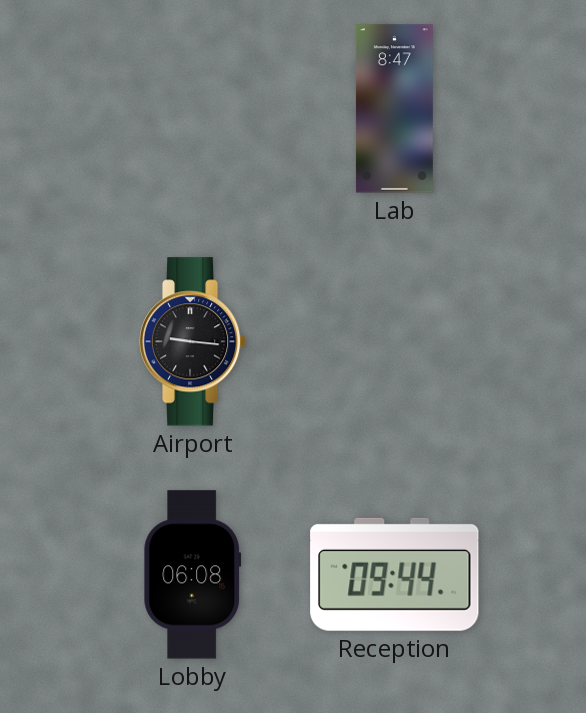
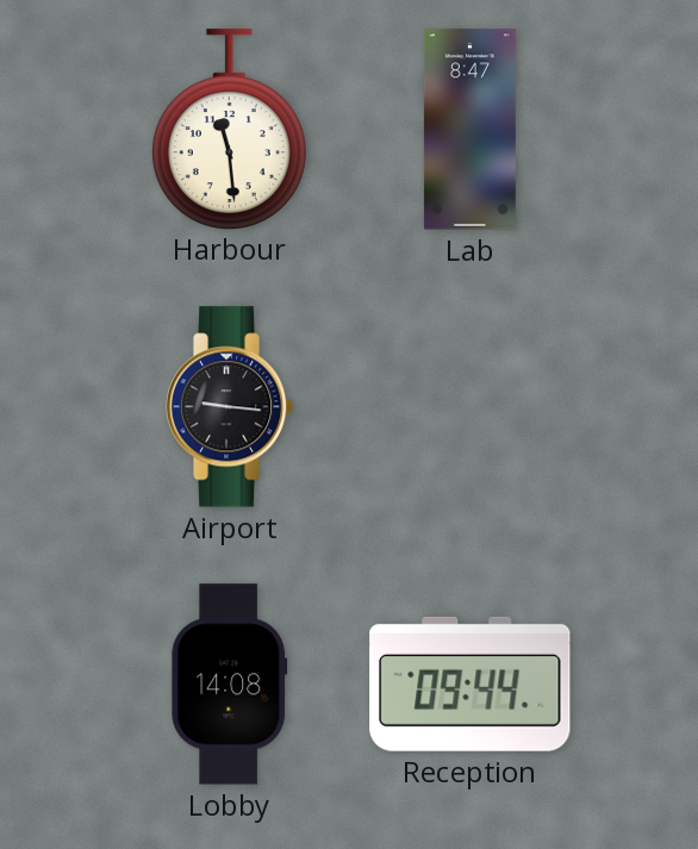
Harbour: none -> 11:29 (229, 129)
Lobby: 06:08 -> 14:08 (230, 685)
